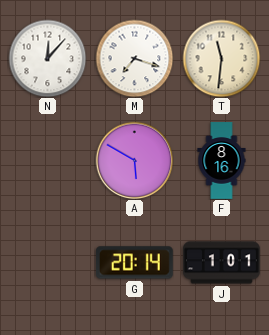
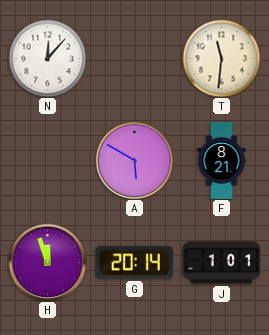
M: 7:18 -> none (134, 58)
F: 8:16 -> 8:21 (222, 161)
H: none -> 11:57 (47, 262)
